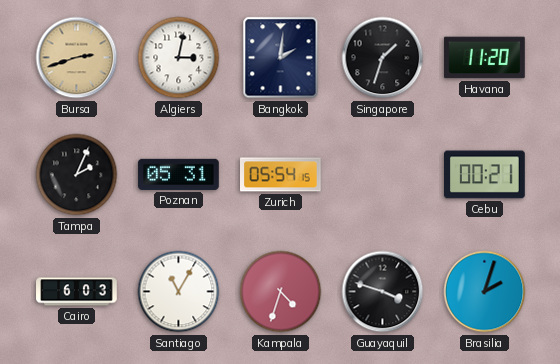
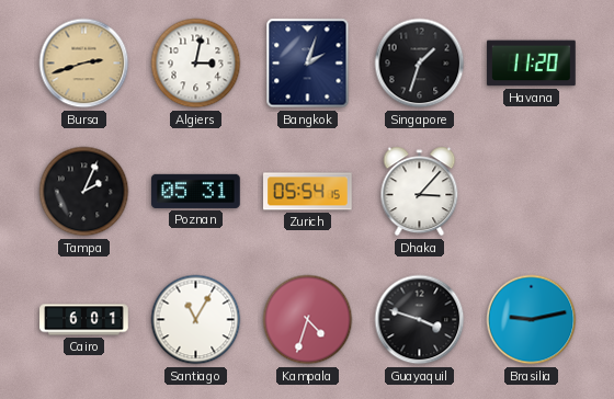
Bangkok: 2:01 -> 2:03 (308, 64)
Dhaka: none -> 3:07 (420, 192)
Cebu: 00:21 -> none (485, 175)
Cairo: 6:03 -> 6:01 (84, 320)
Brasilia: 2:03 -> 9:13 (532, 320)
